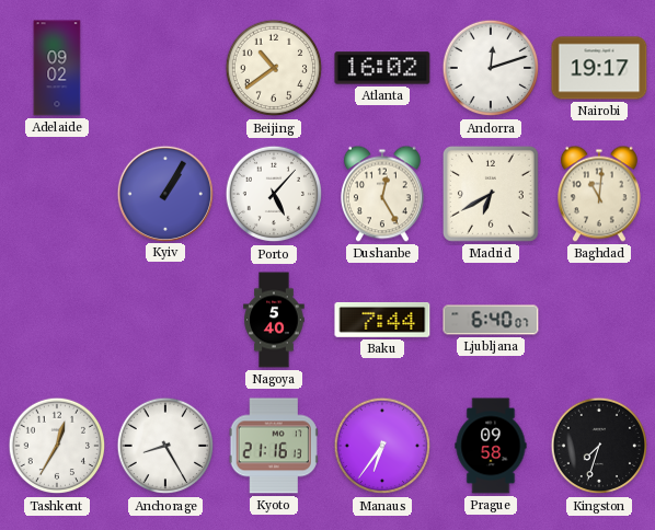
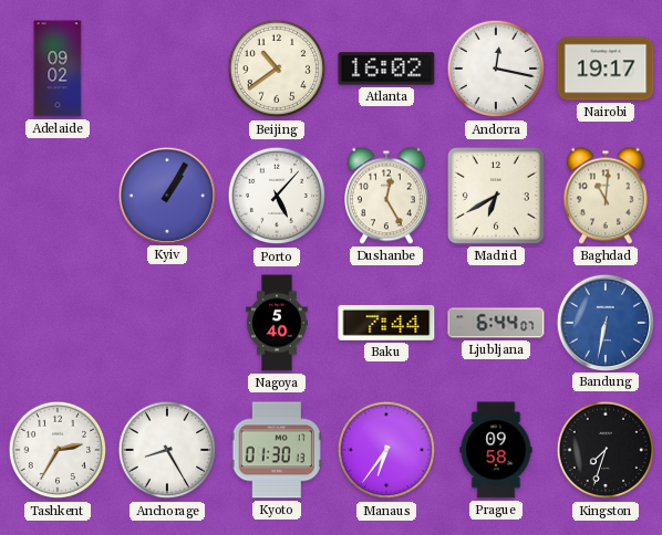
Andorra: 12:12 -> 12:17 (496, 69)
Ljubljana: 6:40 -> 6:44 (496, 323)
Bandung: none -> 6:32 (604, 322)
Tashkent: 12:35 -> 2:35 (58, 450)
Kyoto: 21:16 -> 01:30 (277, 450)
